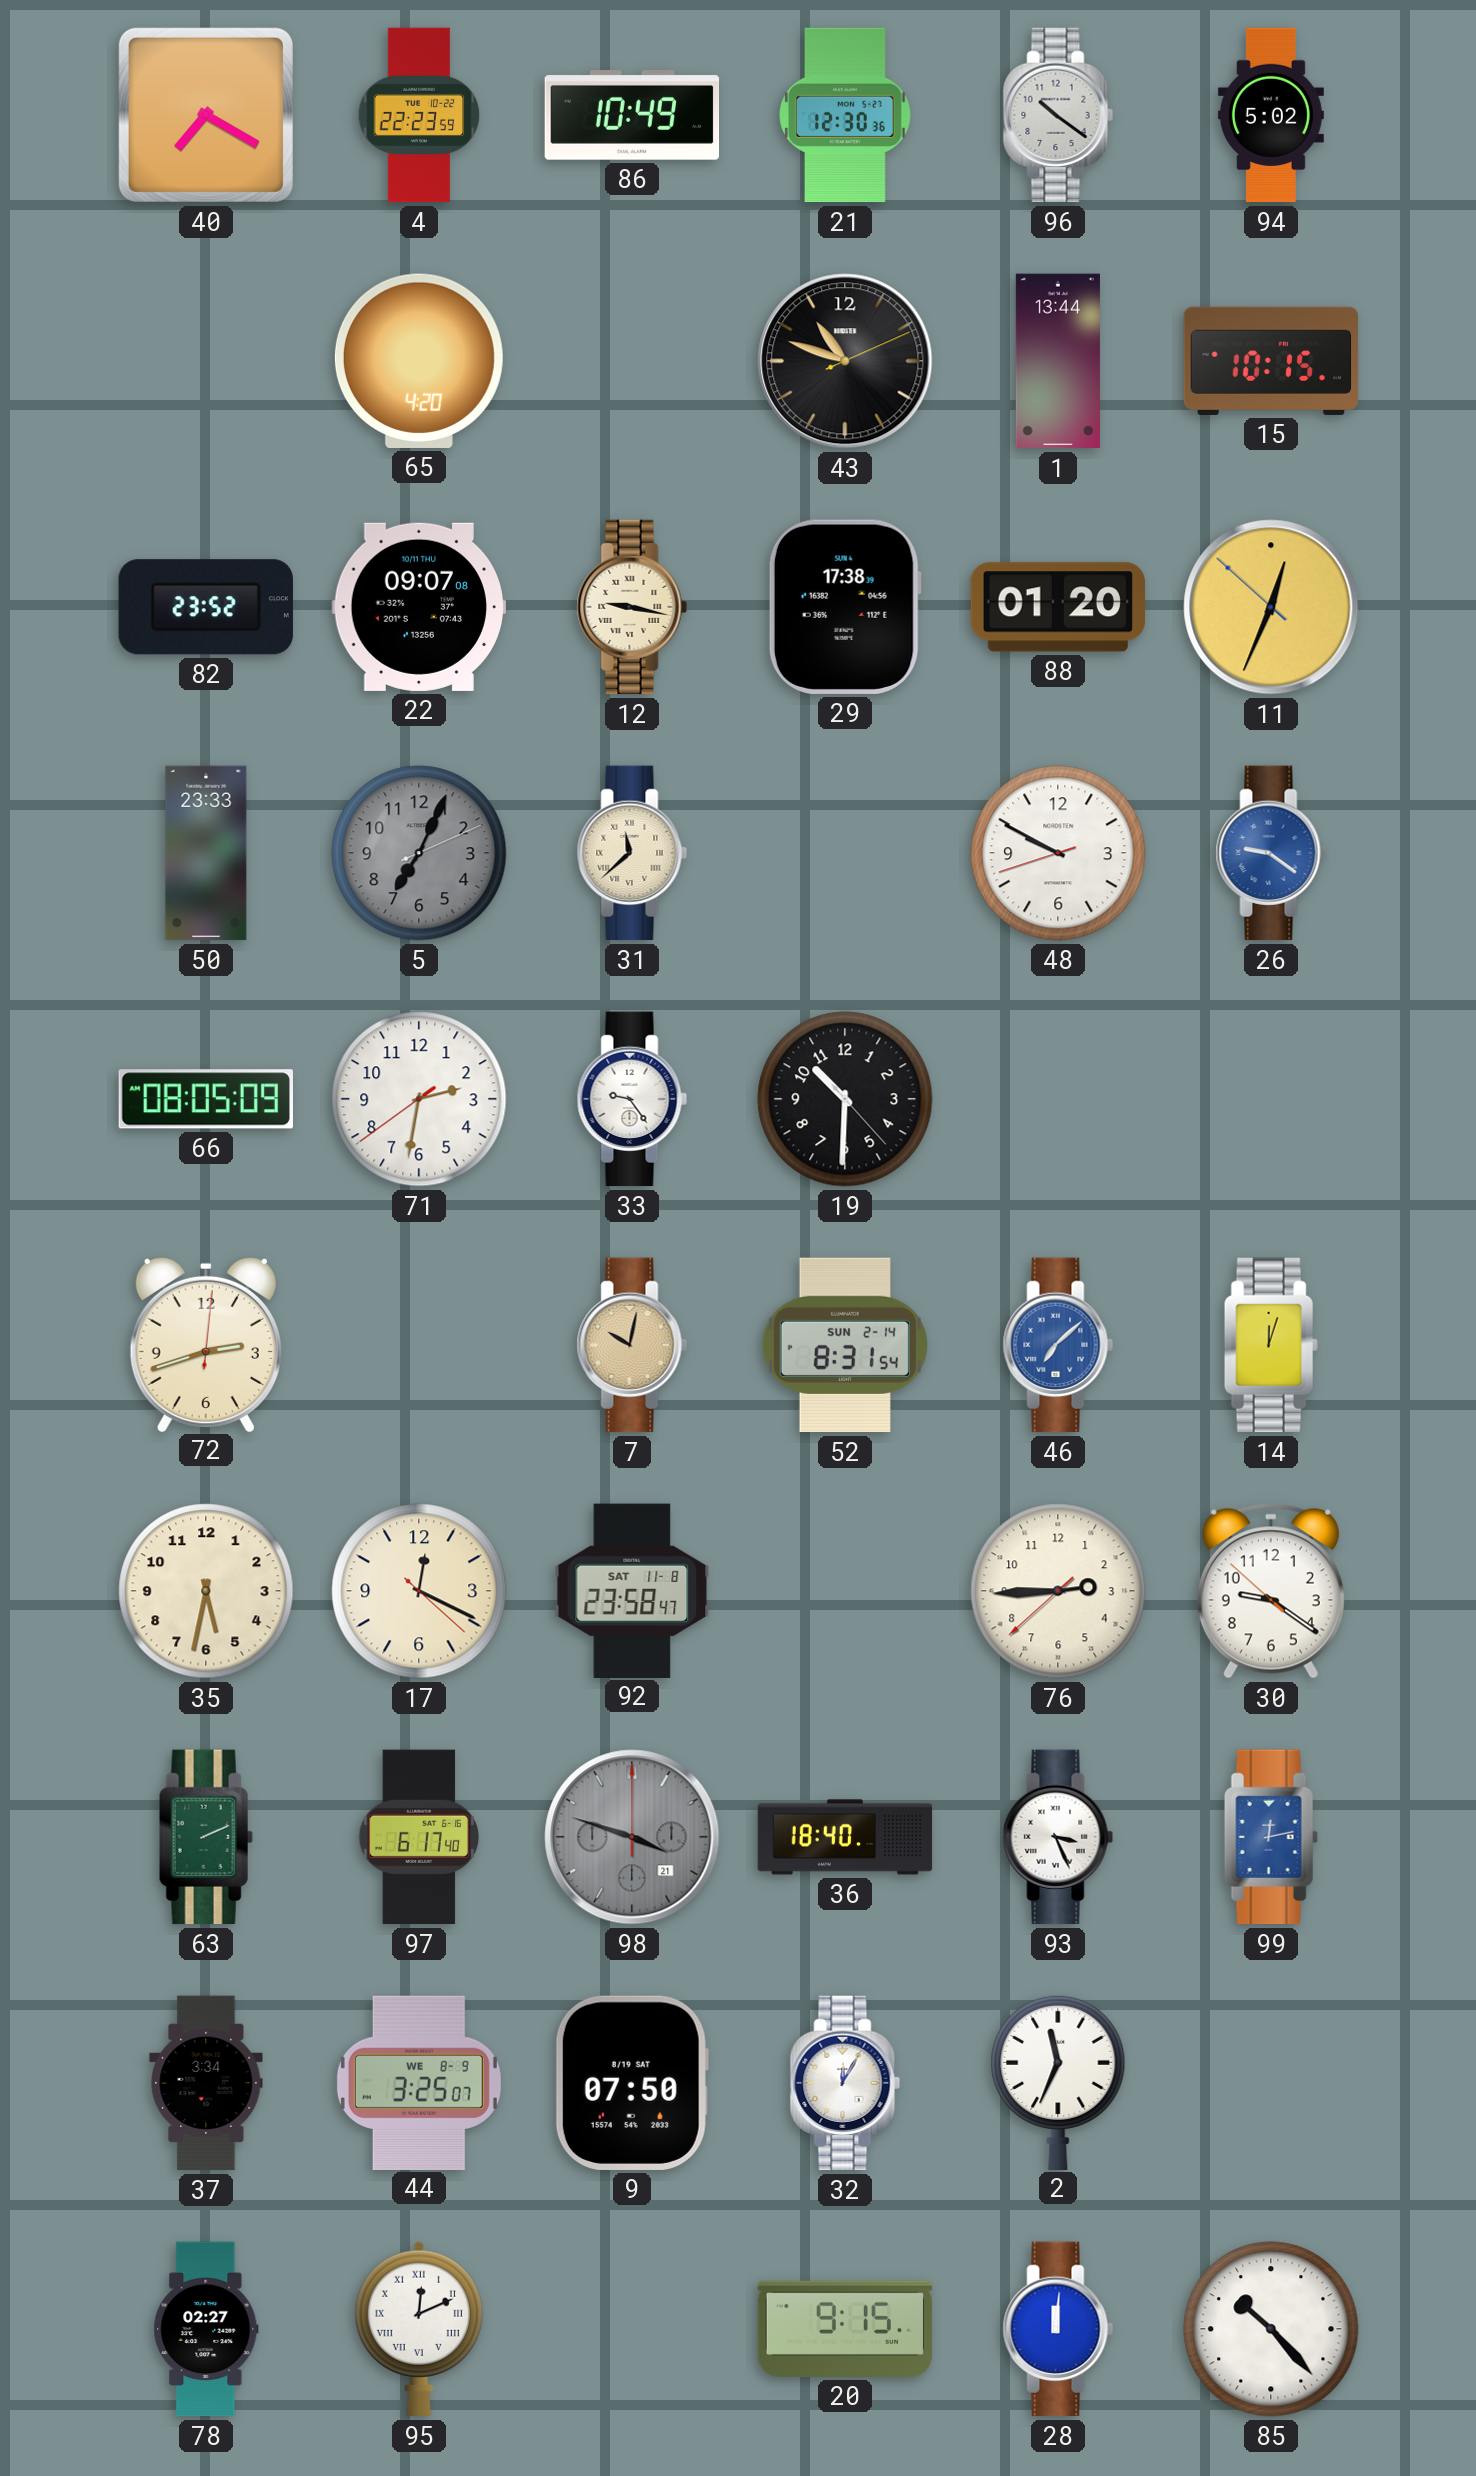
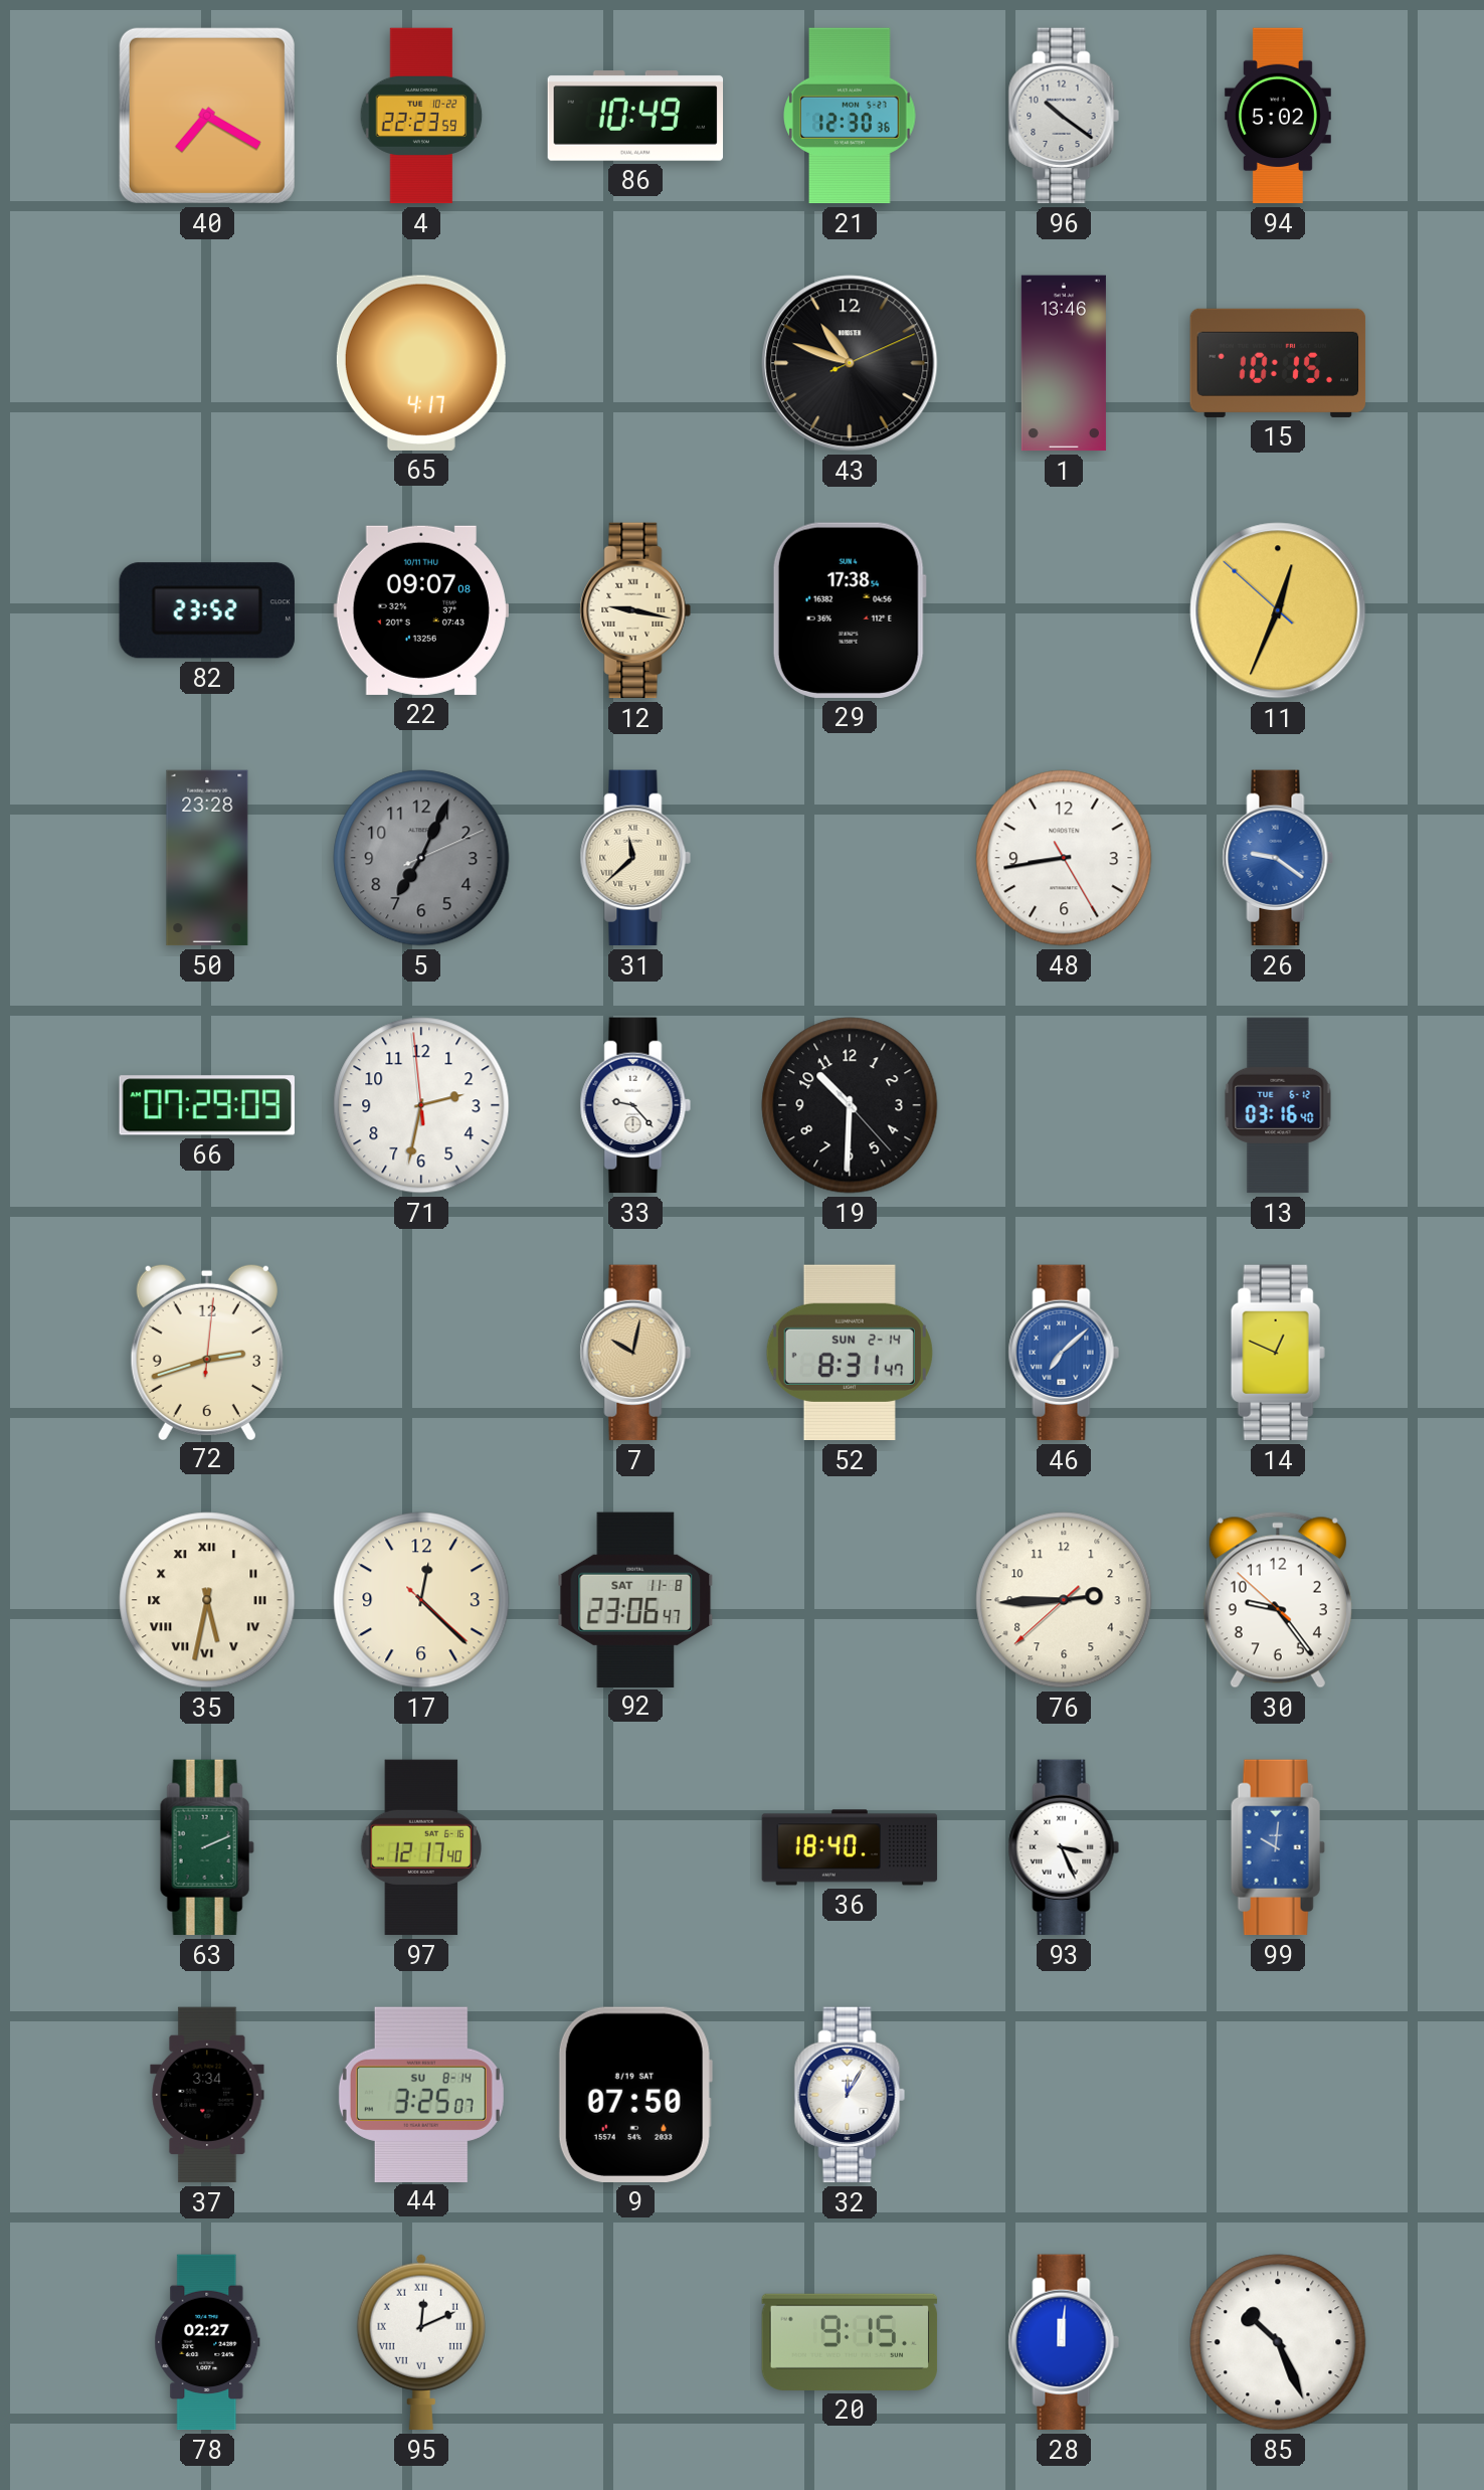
65: 4:20 -> 4:17 (421, 363)
1: 13:44 -> 13:46 (1064, 363)
29: 17:38:39 -> 17:38:54 (850, 610)
88: 01:20 -> none (1057, 607)
50: 23:33 -> 23:28 (207, 858)
48: 9:49 -> 8:43 (1064, 858)
66: 08:05 -> 07:29 (207, 1105)
71: 2:31:39 -> 2:31:59 (421, 1105)
33: 9:24 -> 9:23 (635, 1105)
13: none -> 03:16 (1278, 1105)
52: 8:31:54 -> 8:31:47 (850, 1353)
14: 12:03 -> 12:49 (1278, 1353)
35 numerals: Arabic -> Roman (207, 1600)
17: 12:19 -> 12:22 (421, 1600)
92: 23:58 -> 23:06 (635, 1599)
30: 9:20 -> 9:23 (1278, 1600)
97: 6:17 -> 12:17 (421, 1847)
98: 3:48 -> none (632, 1837)
99: 12:13 -> 10:01 (1278, 1847)
44 date: WE 8-9 -> SU 8-14 (421, 2094)
2: 11:34 -> none (1058, 2082)
85: 10:23 -> 10:26 (1278, 2342)
